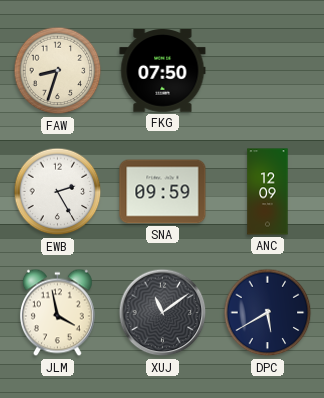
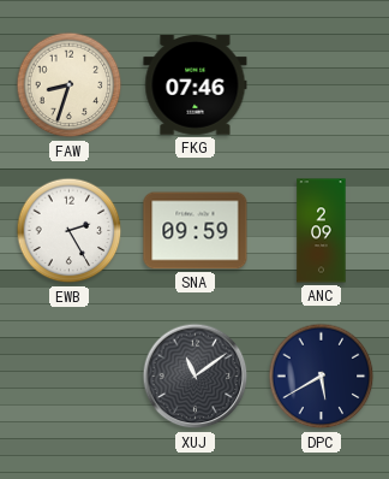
FKG: 07:50 -> 07:46 (196, 85)
ANC: 12:09 -> 2:09 (322, 231)
JLM: 3:58 -> none (57, 313)
